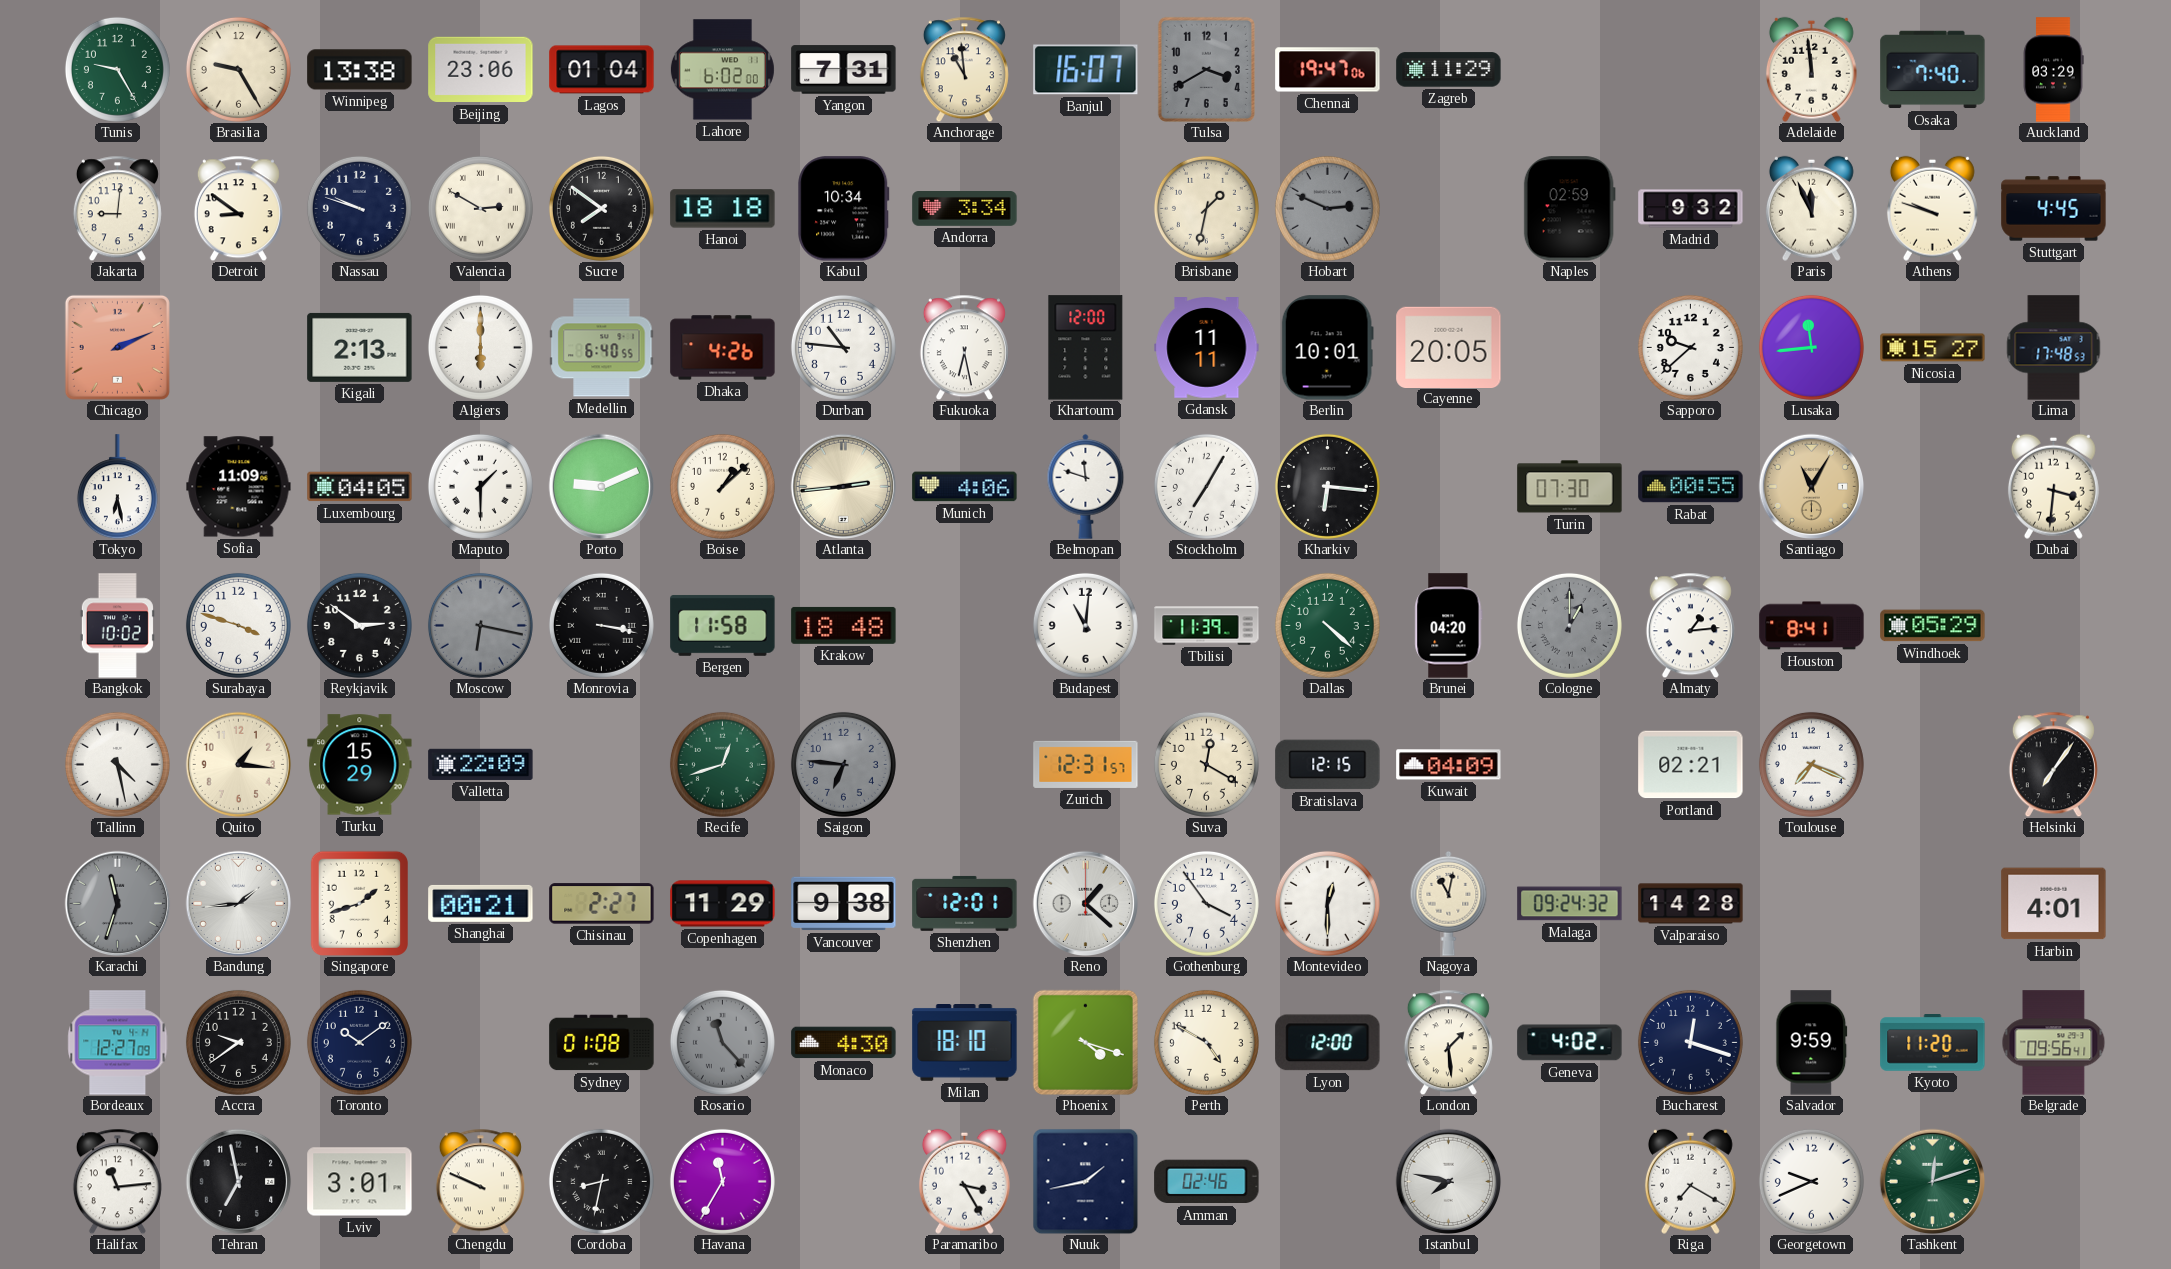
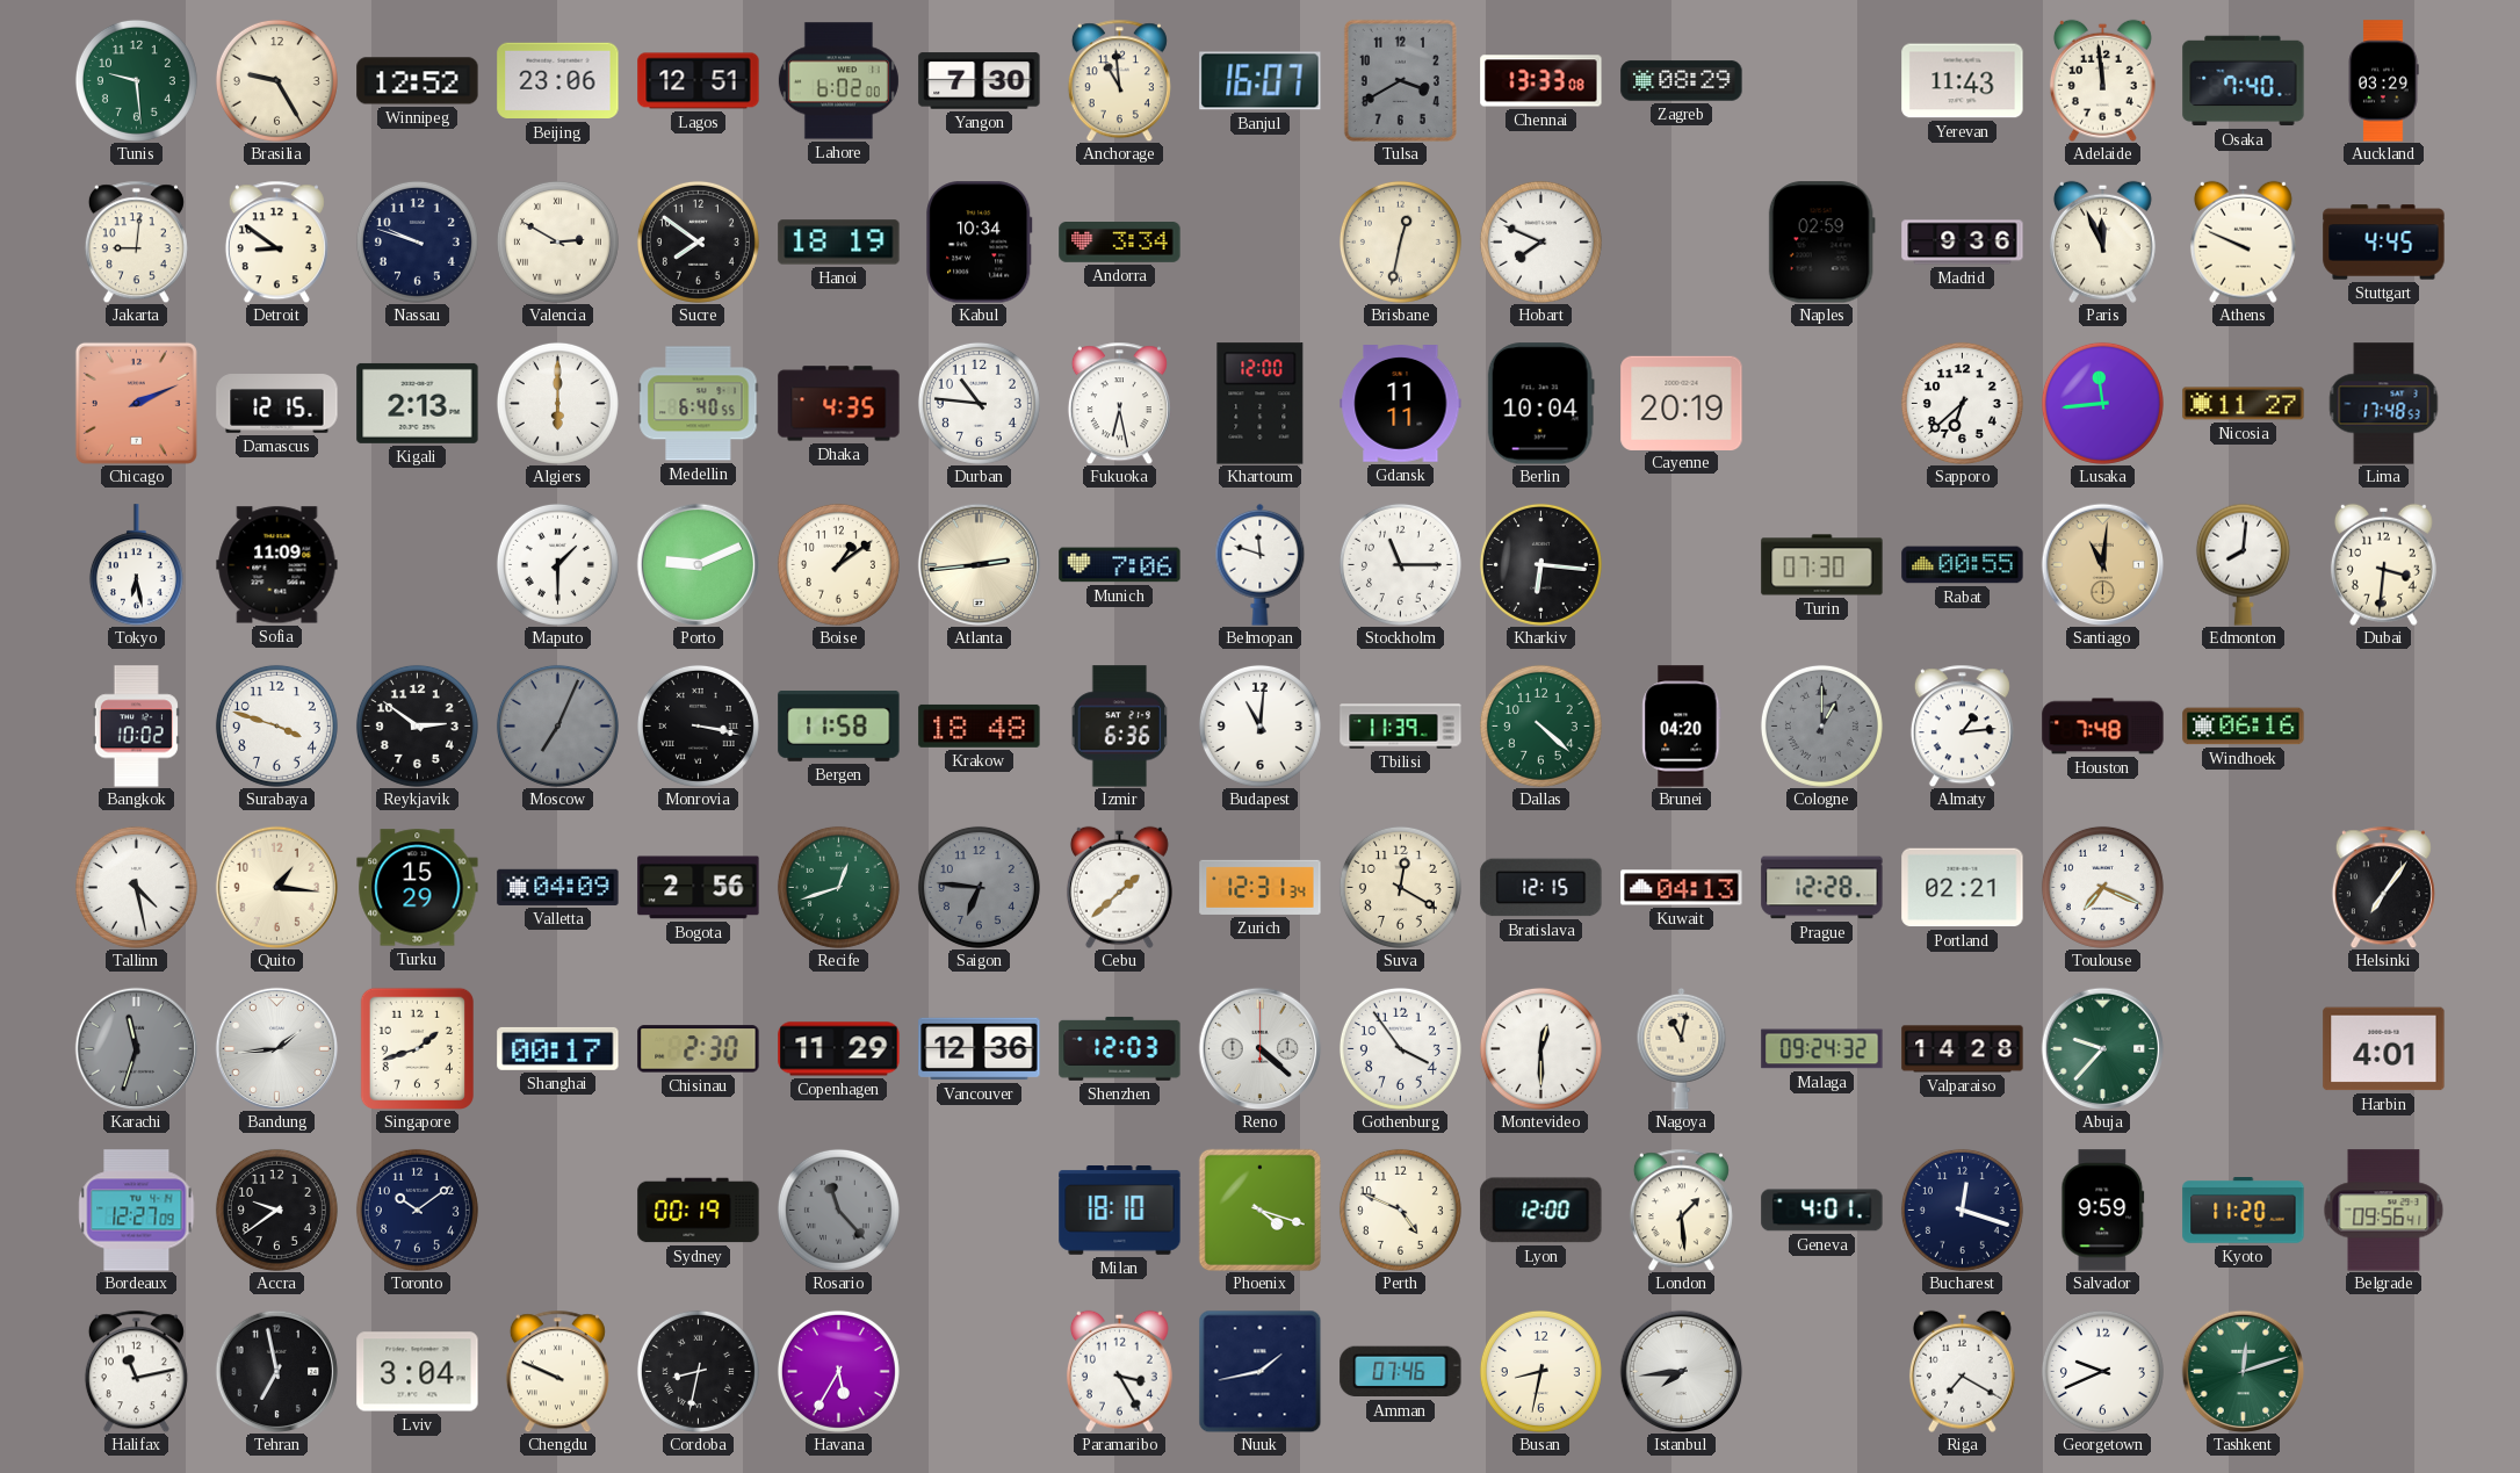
Tunis: 9:25 -> 9:29 (136, 80)
Winnipeg: 13:38 -> 12:52 (418, 81)
Lagos: 01:04 -> 12:51 (699, 81)
Yangon: 7:31 -> 7:30 (980, 81)
Chennai: 19:47 -> 13:33 (1541, 81)
Zagreb: 11:29 -> 08:29 (1682, 81)
Yerevan: none -> 11:43 (1963, 81)
Hanoi: 18:18 -> 18:19 (839, 243)
Brisbane: 1:32 -> 12:32 (1400, 241)
Hobart: 2:49 -> 7:49 (1540, 241)
Hobart dial: grey -> white (1540, 241)
Madrid: 9:32 -> 9:36 (1963, 243)
Athens: 9:48 -> 9:49 (2243, 241)
Damascus: none -> 12:15 (277, 404)
Dhaka: 4:26 -> 4:35 (839, 404)
Berlin: 10:01 -> 10:04 (1540, 404)
Cayenne: 20:05 -> 20:19 (1682, 403)
Sapporo: 9:38 -> 6:38 (1962, 403)
Nicosia: 15:27 -> 11:27 (2244, 404)
Luxembourg: 04:05 -> none (360, 487)
Boise: 1:08 -> 1:09 (838, 564)
Munich: 4:06 -> 7:06 (1120, 565)
Stockholm: 7:05 -> 11:15 (1400, 564)
Santiago: 11:05 -> 11:01 (2102, 564)
Edmonton: none -> 8:01 (2243, 564)
Moscow: 6:17 -> 7:04 (557, 725)
Izmir: none -> 6:36 (1120, 727)
Houston: 8:41 -> 7:48 (2103, 727)
Windhoek: 05:29 -> 06:16 (2244, 727)
Valletta: 22:09 -> 04:09 (558, 887)
Bogota: none -> 2:56 (699, 888)
Cebu: none -> 1:38 (1119, 887)
Zurich: 12:31:57 -> 12:31:34 (1261, 887)
Kuwait: 04:09 -> 04:13 (1682, 888)
Prague: none -> 12:28 (1822, 888)
Shanghai: 00:21 -> 00:17 (558, 1048)
Chisinau: 2:27 -> 2:30 (699, 1049)
Vancouver: 9:38 -> 12:36 (980, 1049)
Shenzhen: 12:01 -> 12:03 (1120, 1048)
Reno: 1:22 -> 4:22 (1259, 1048)
Abuja: none -> 9:37 (2102, 1048)
Sydney: 01:08 -> 00:19 (699, 1211)
Monaco: 4:30 -> none (844, 1043)
Perth: 4:50 -> 4:49 (1400, 1210)
Geneva: 4:02 -> 4:01 (1822, 1211)
Halifax: 11:14 -> 11:13 (136, 1371)
Lviv: 3:01 -> 3:04 (418, 1372)
Havana: 11:35 -> 5:35 (838, 1371)
Amman: 02:46 -> 07:46 (1401, 1372)
Busan: none -> 8:32 (1540, 1371)
Istanbul: 7:47 -> 7:44 (1681, 1371)
